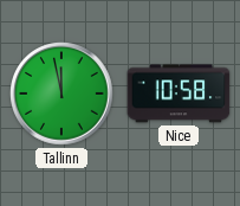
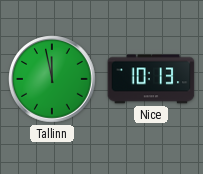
Nice: 10:58 -> 10:13 (151, 79)
